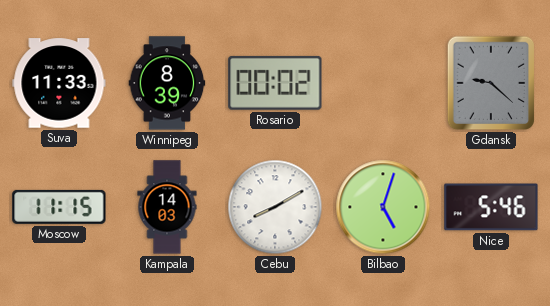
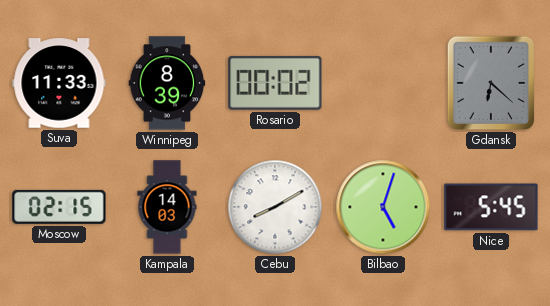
Gdansk: 9:22 -> 6:22 (491, 83)
Moscow: 11:15 -> 02:15 (59, 207)
Nice: 5:46 -> 5:45 (491, 207)
